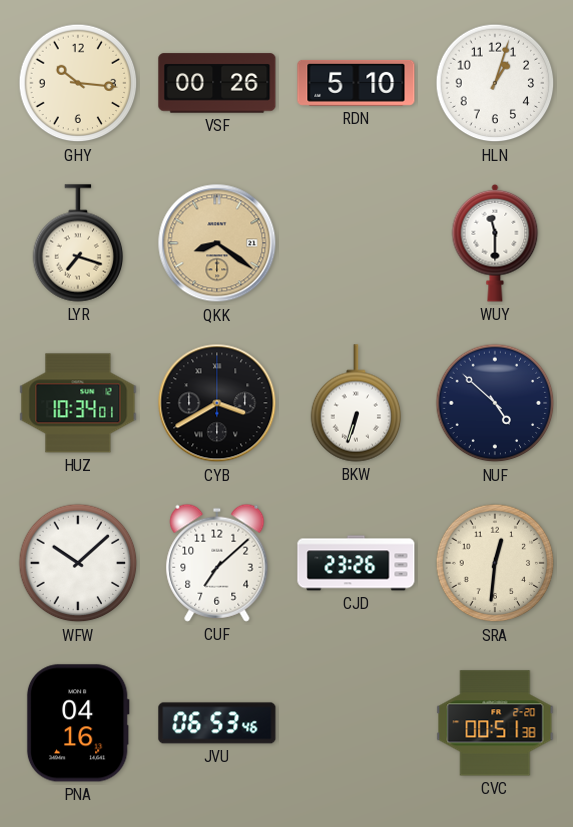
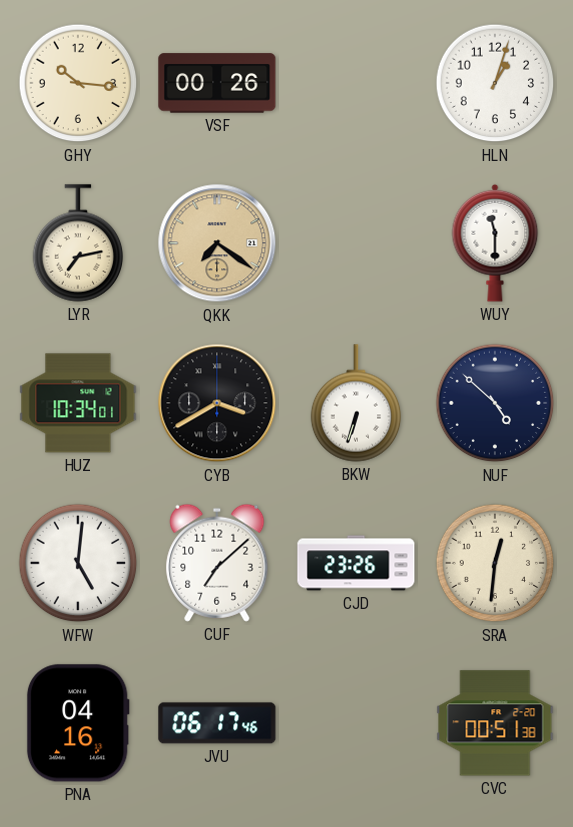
RDN: 5:10 -> none (356, 83)
LYR: 7:18 -> 7:13 (78, 243)
QKK: 8:21 -> 7:21 (217, 243)
WFW: 10:08 -> 5:01 (78, 563)
JVU: 06:53 -> 06:17 (217, 723)
